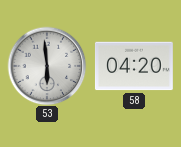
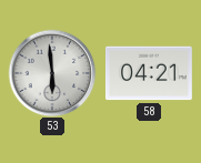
58: 04:20 -> 04:21 (149, 73)
